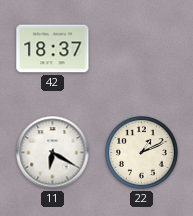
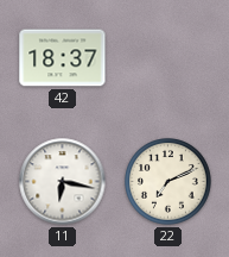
11: 6:20 -> 6:17 (63, 182)
22: 1:11 -> 7:11 (168, 182)
